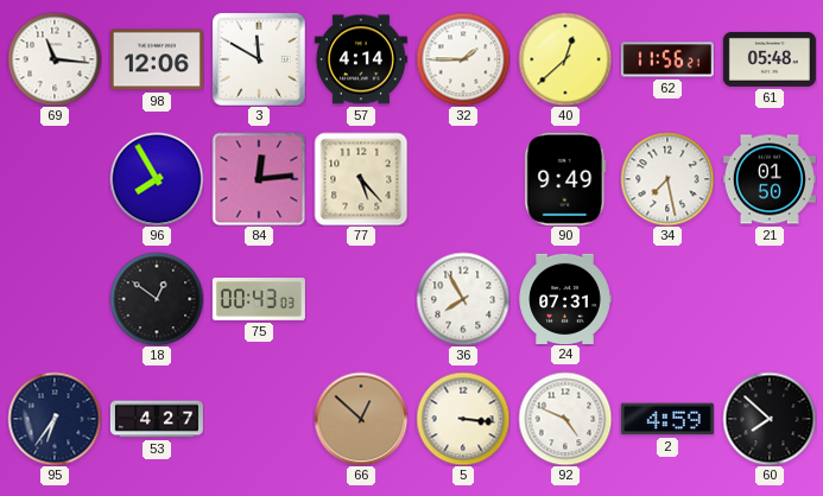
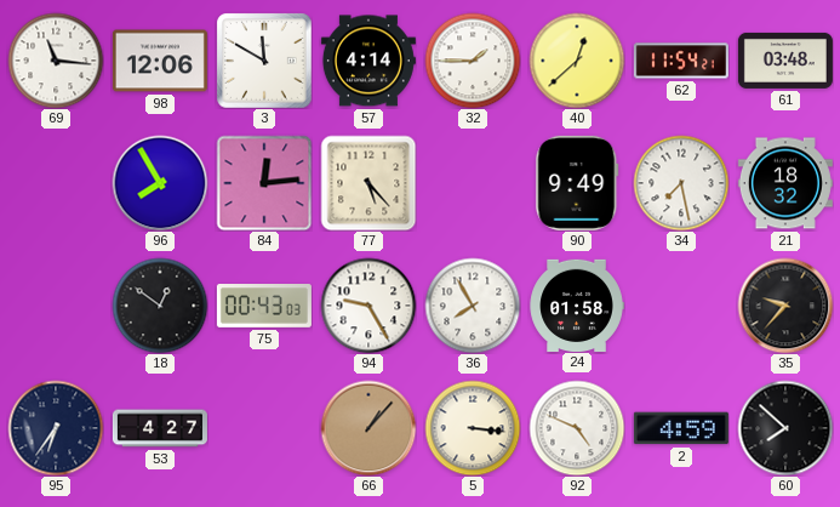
62: 11:56 -> 11:54 (681, 61)
61: 05:48 -> 03:48 (785, 61)
21: 01:50 -> 18:32 (785, 183)
94: none -> 9:25 (368, 306)
24: 07:31 -> 01:58 (577, 304)
35: none -> 9:37 (785, 306)
66: 12:52 -> 1:07 (368, 428)
